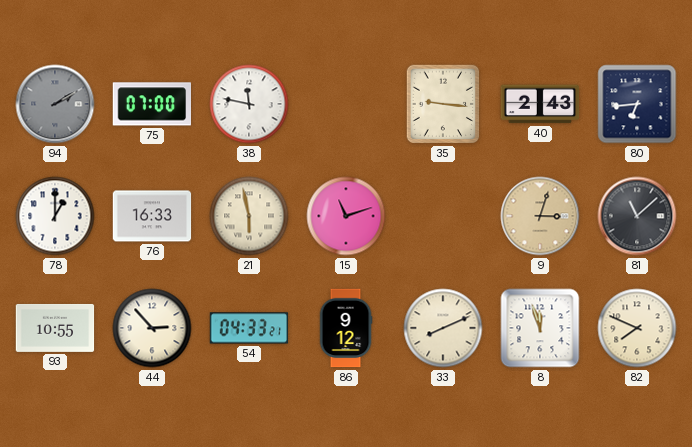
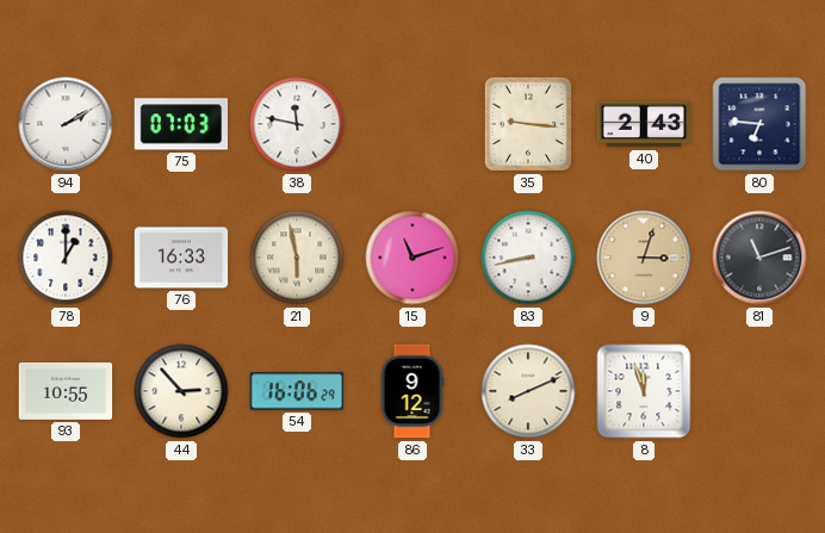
94 dial: grey -> white (66, 124)
75: 07:00 -> 07:03 (181, 124)
80: 6:44 -> 6:46 (759, 124)
83: none -> 8:43 (528, 258)
81: 11:08 -> 11:12 (759, 258)
54: 04:33 -> 16:06 (297, 391)
82: 7:49 -> none (637, 328)
